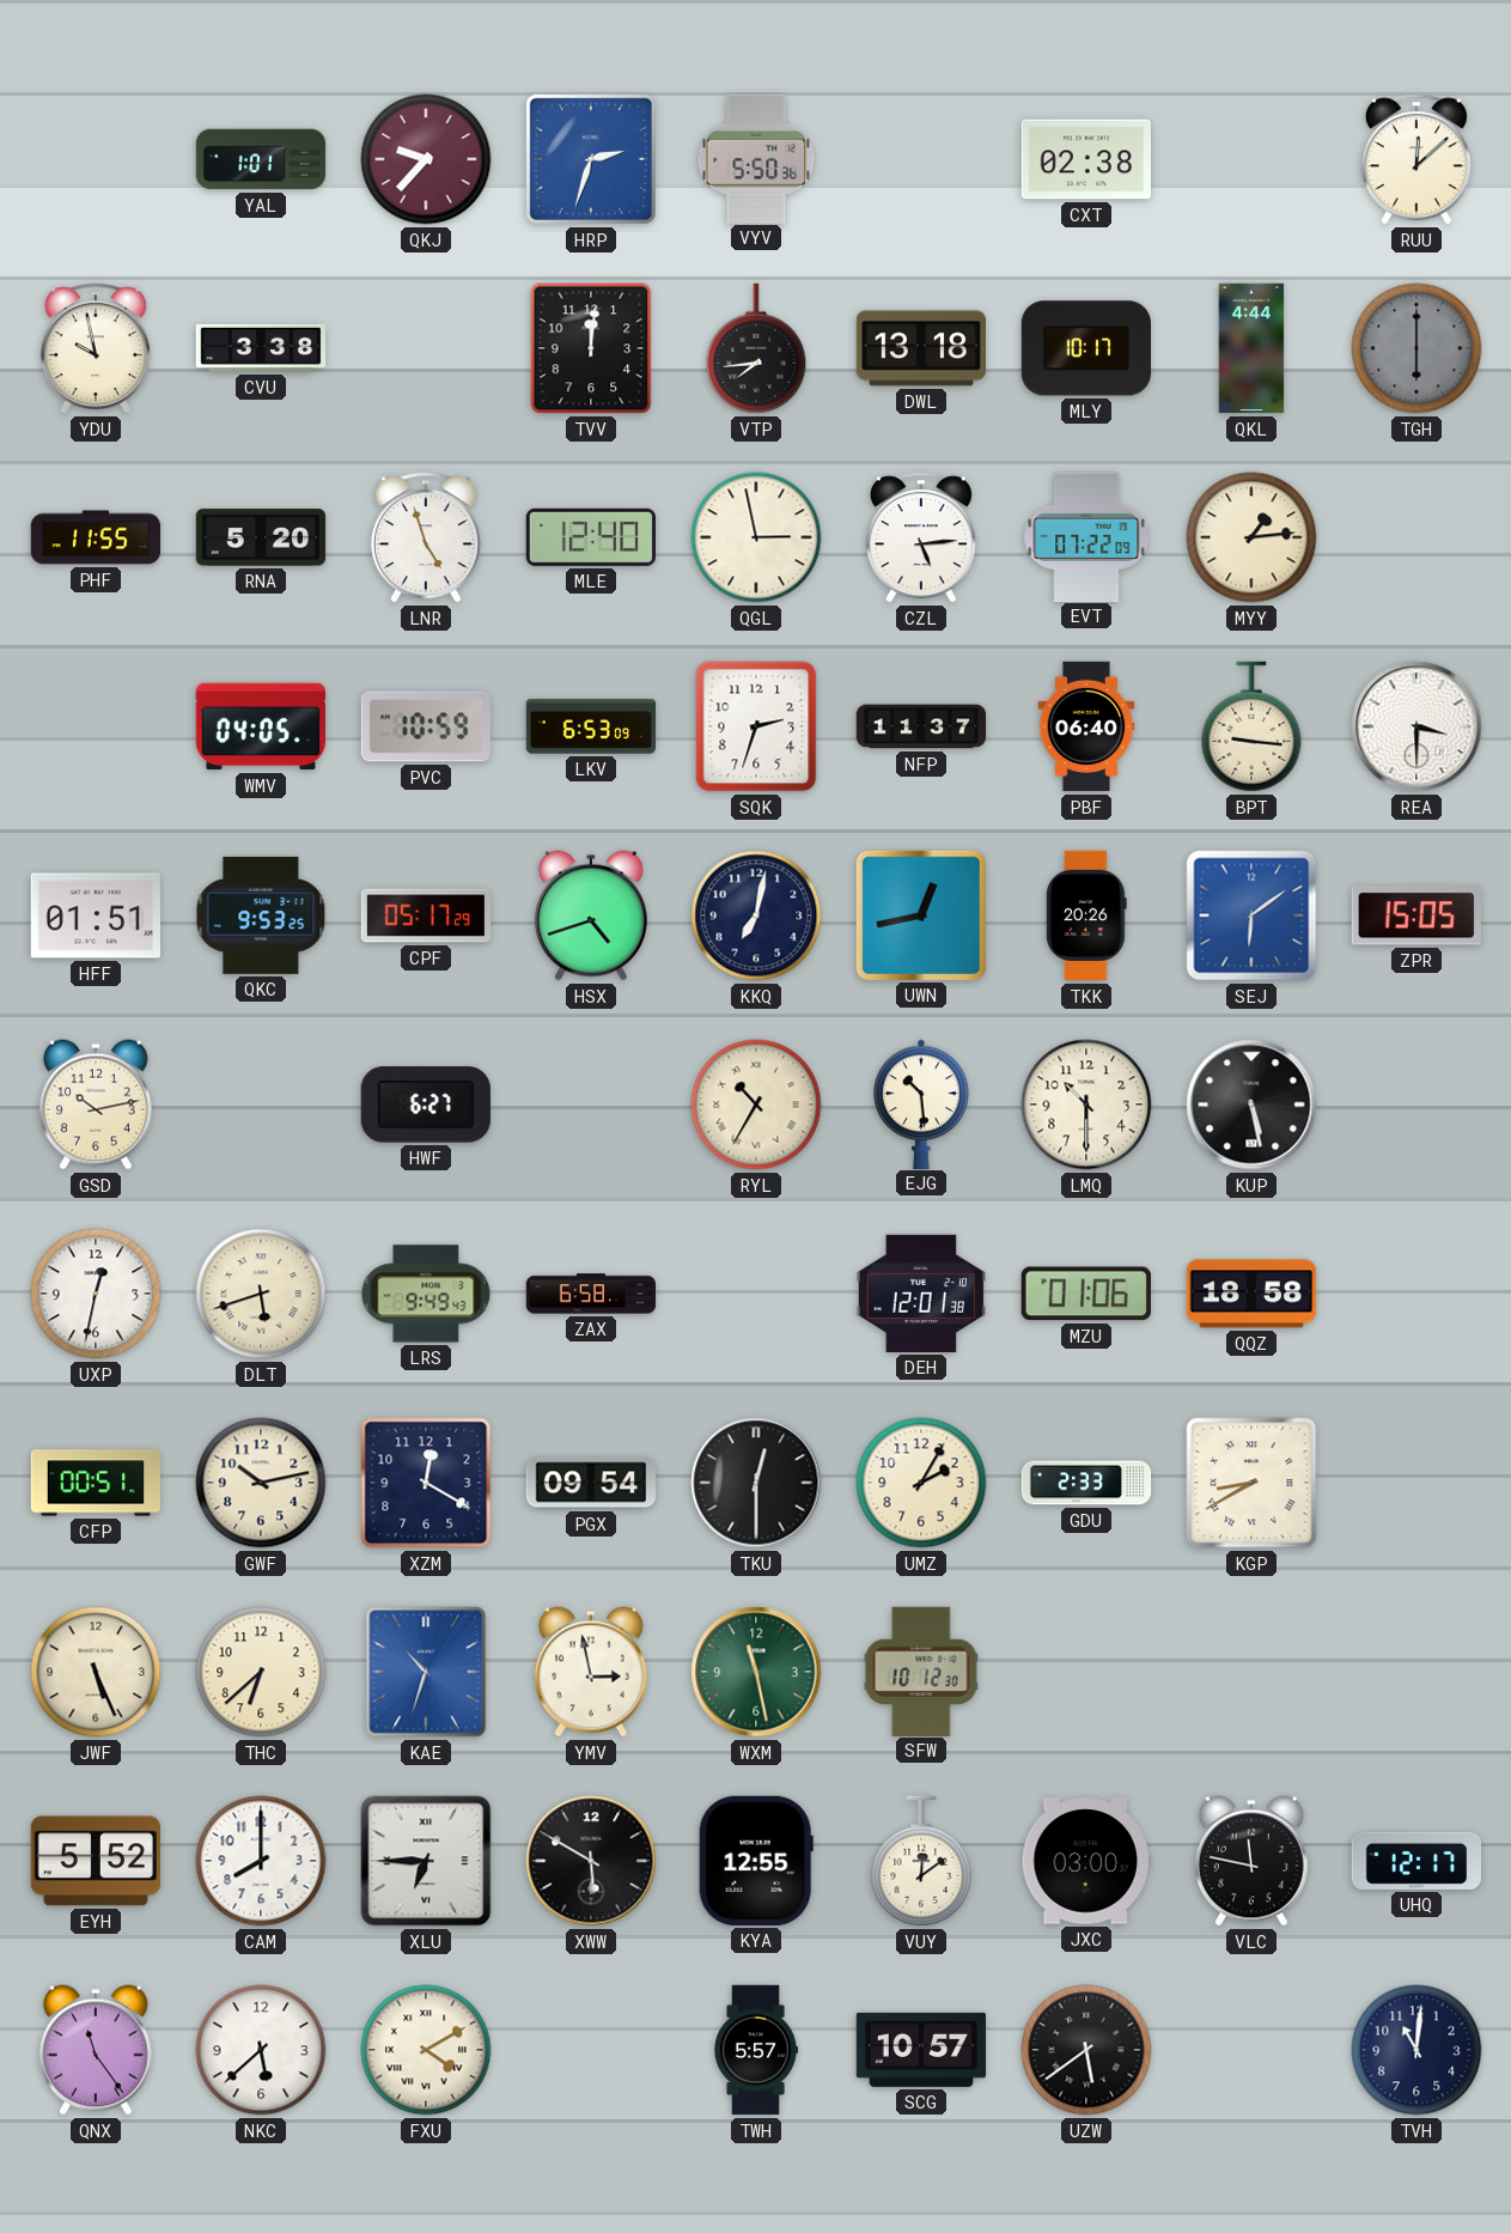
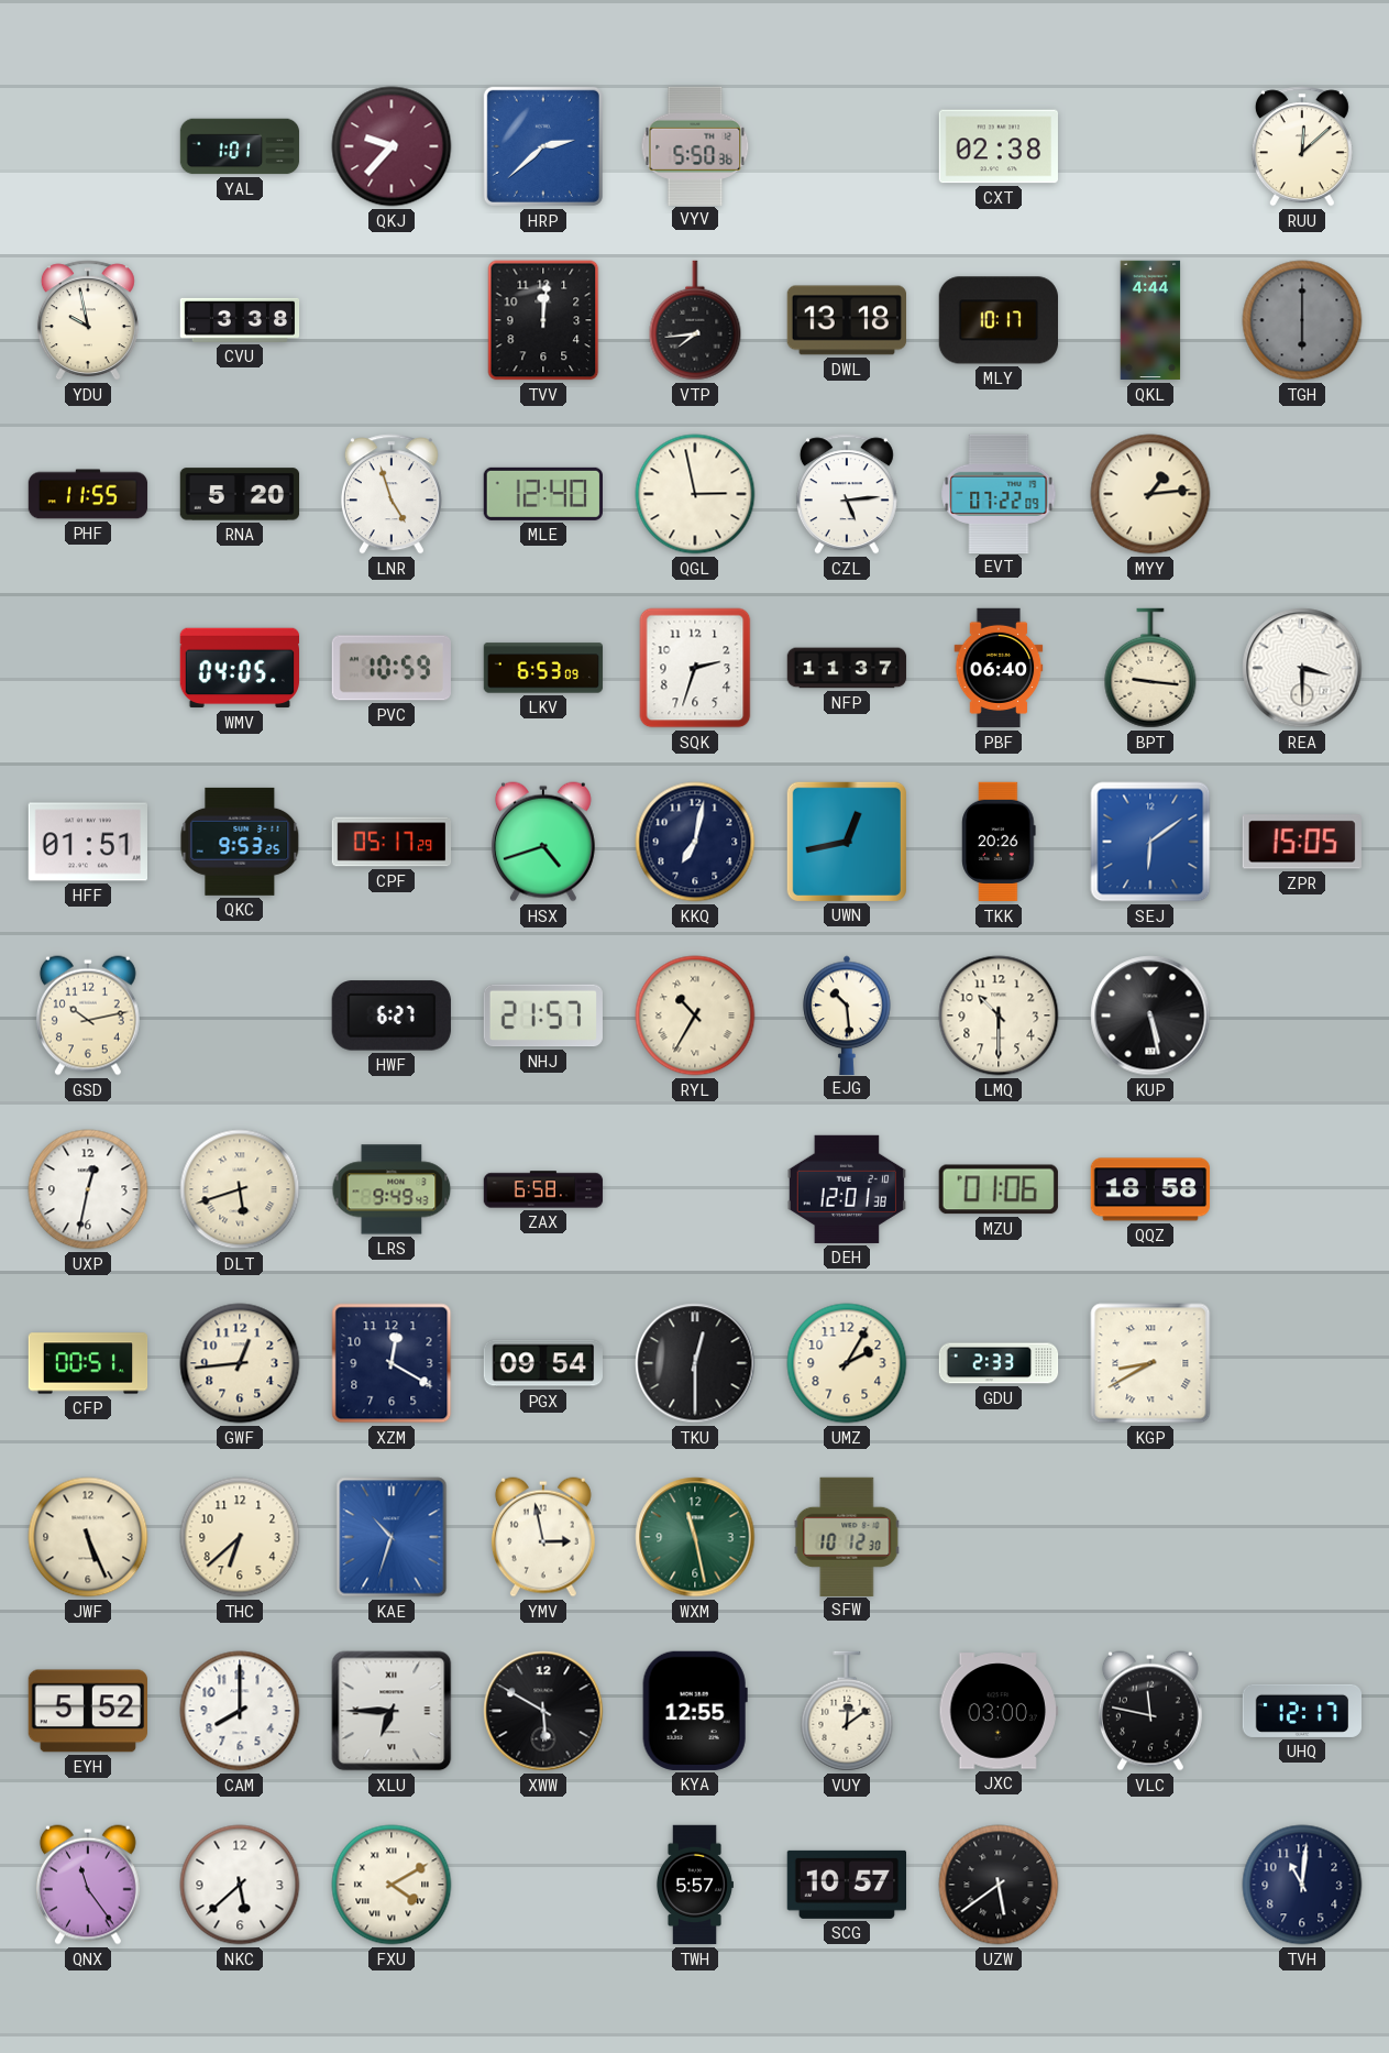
HRP: 2:33 -> 2:38 (543, 146)
NHJ: none -> 21:57 (543, 1015)
GWF: 10:13 -> 12:44 (240, 1363)
